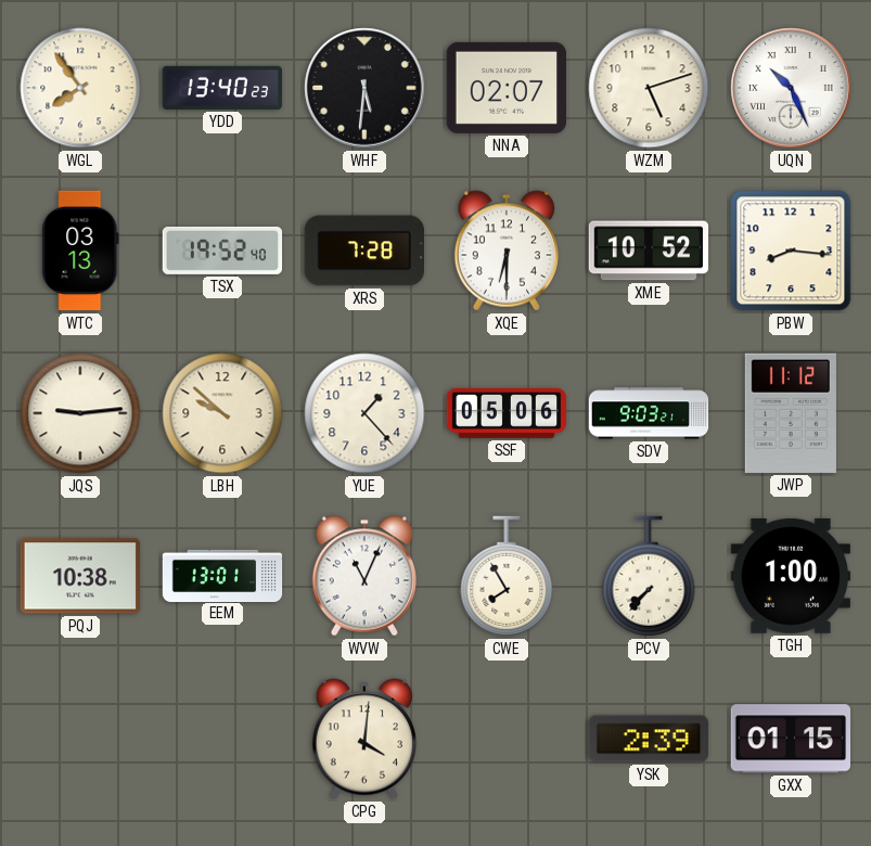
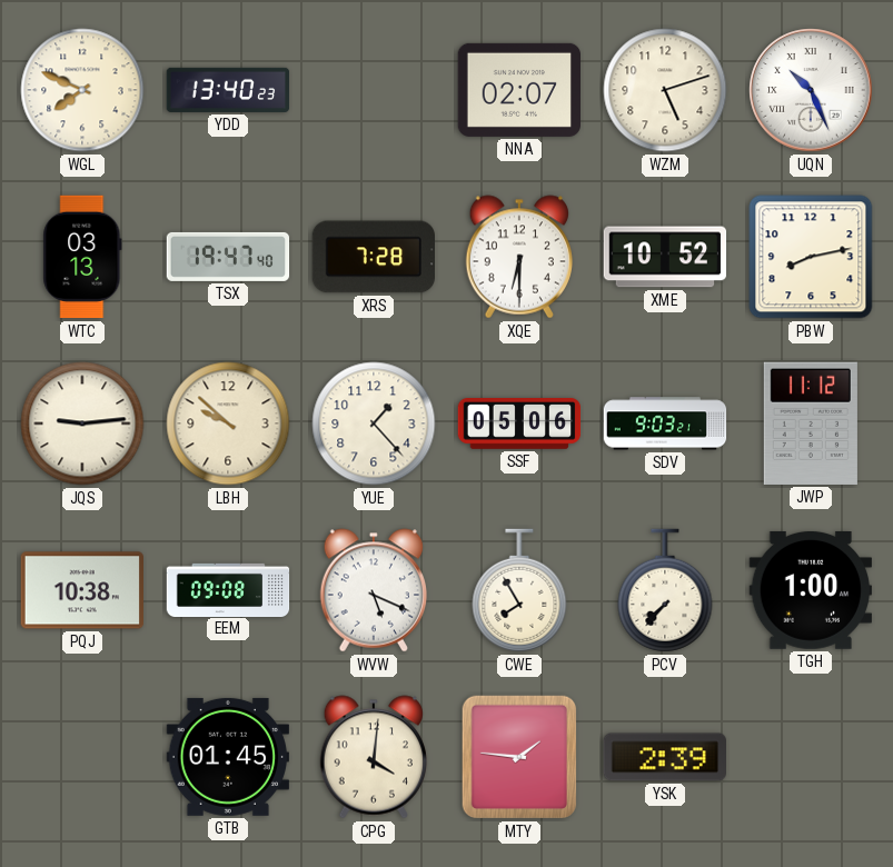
WGL: 7:54 -> 7:49 (82, 90)
WHF: 5:31 -> none (364, 88)
TSX: 19:52 -> 19:47 (228, 257)
PBW: 8:16 -> 8:13 (811, 257)
EEM: 13:01 -> 09:08 (228, 589)
WVW: 11:04 -> 5:19 (373, 590)
GTB: none -> 01:45 (227, 757)
MTY: none -> 1:46 (519, 757)
GXX: 01:15 -> none (790, 739)
